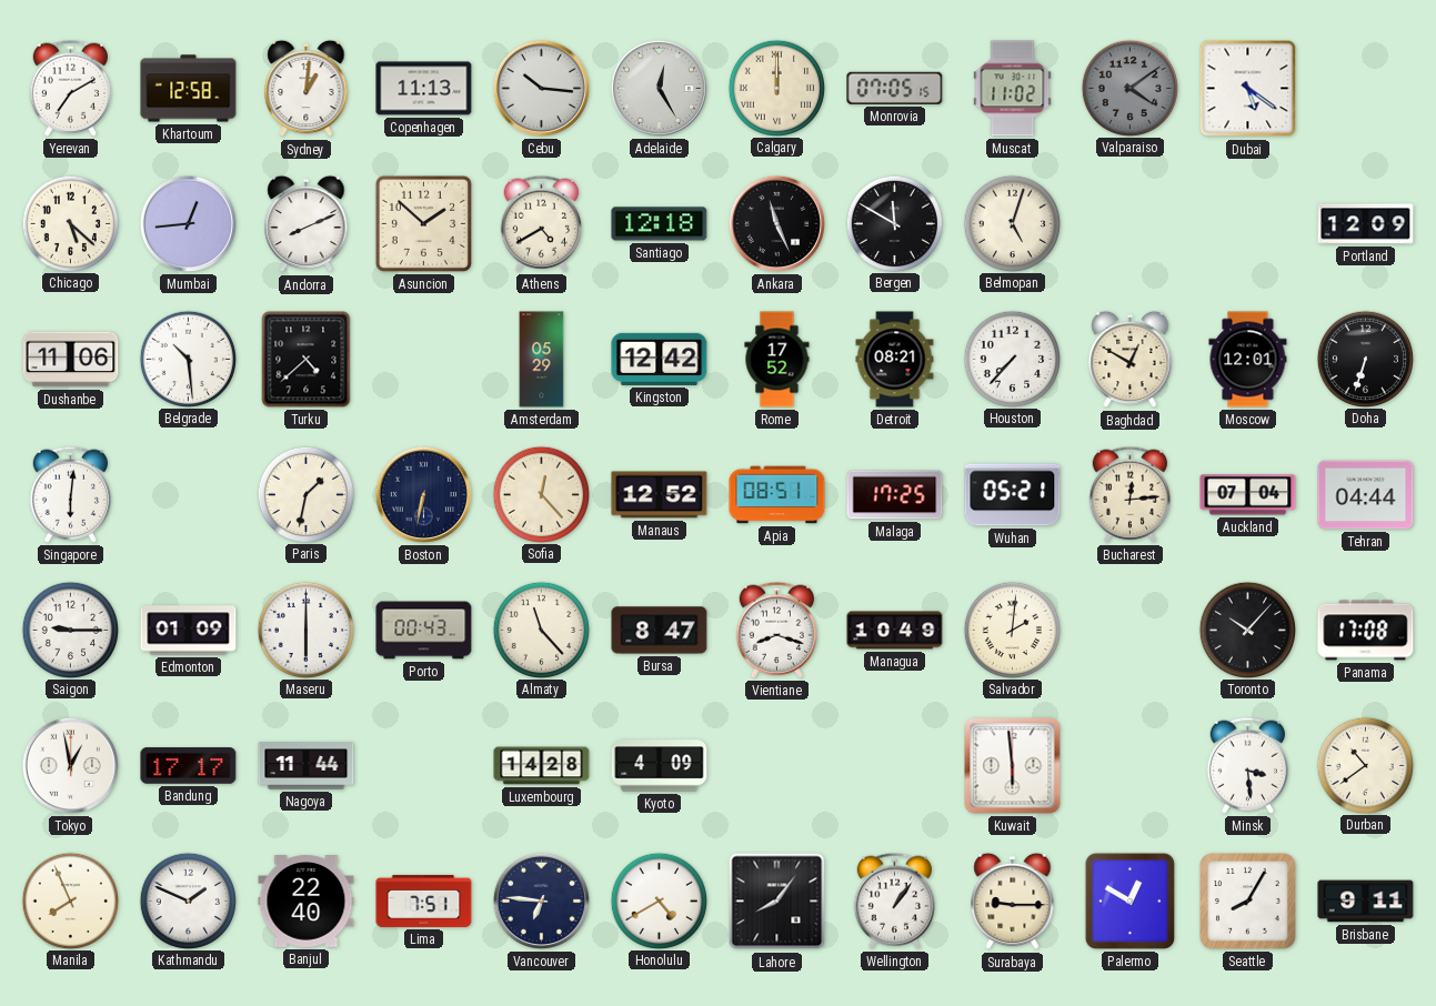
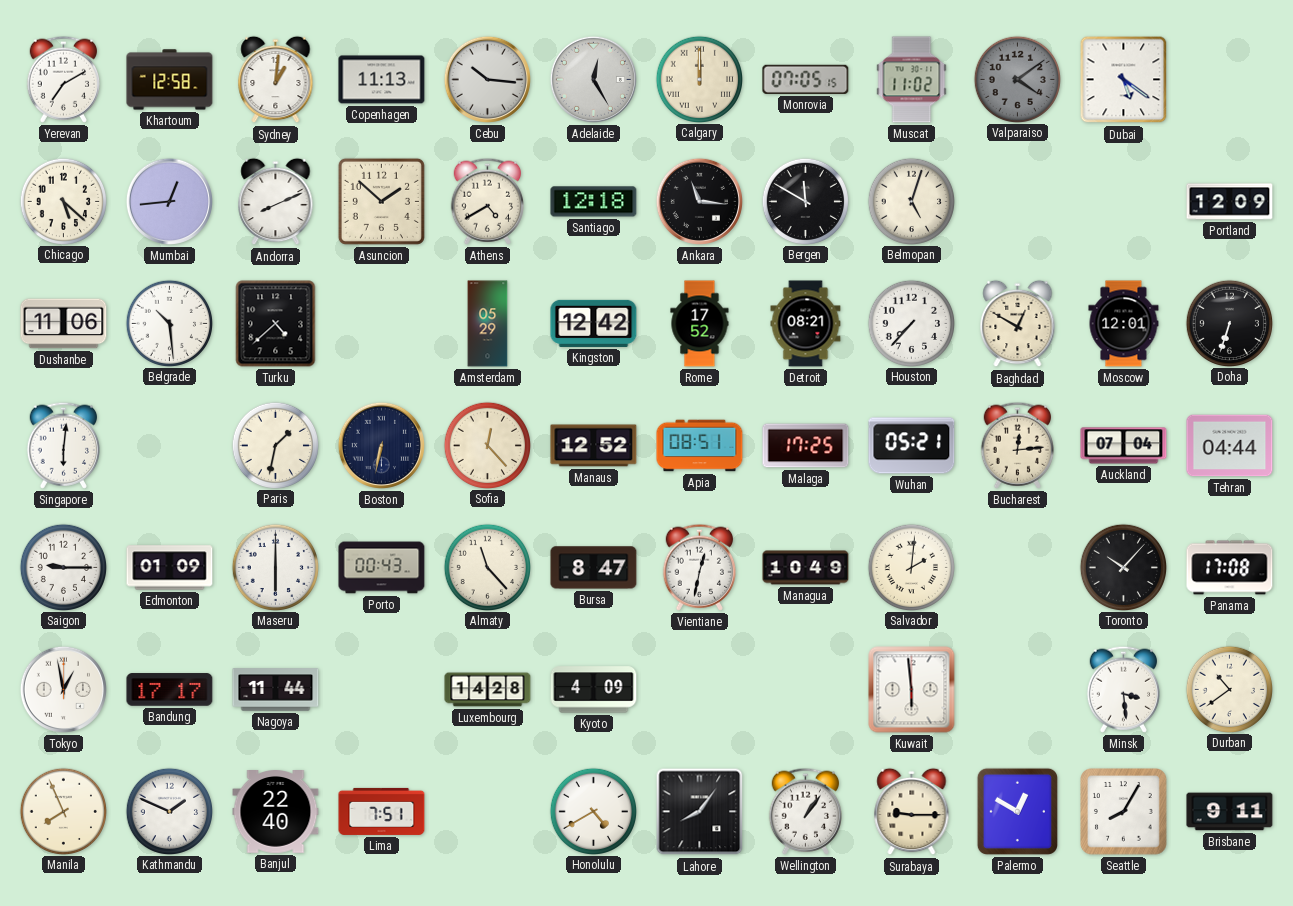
Ankara: 11:26 -> 11:16 (699, 201)
Vientiane: 8:18 -> 12:32 (699, 567)
Vancouver: 6:46 -> none (541, 901)
